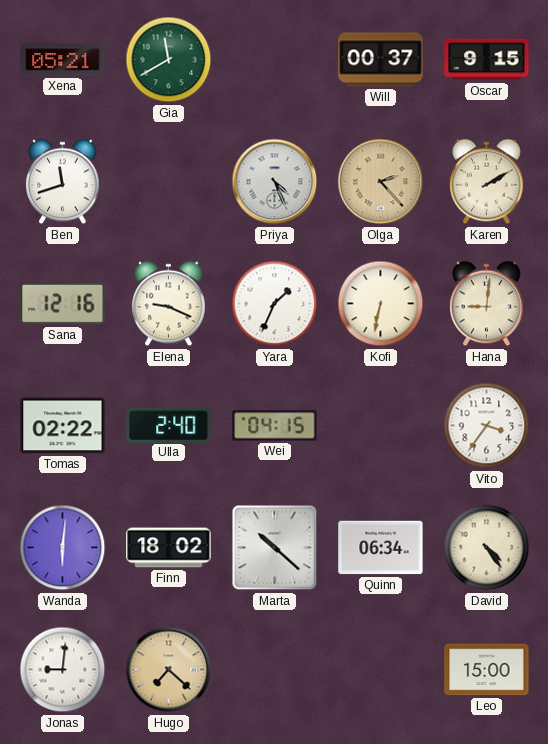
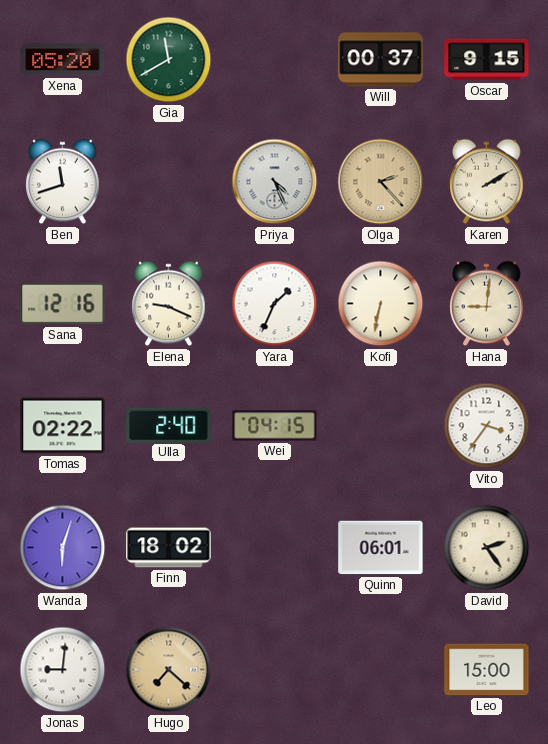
Xena: 05:21 -> 05:20 (63, 60)
Wanda: 6:01 -> 6:03 (63, 548)
Marta: 10:22 -> none (275, 548)
Quinn: 06:34 -> 06:01 (381, 548)
David: 4:24 -> 2:24 (487, 548)
